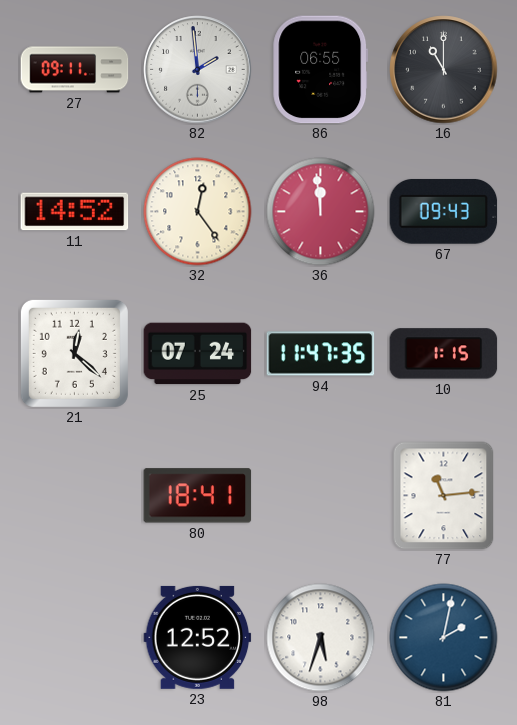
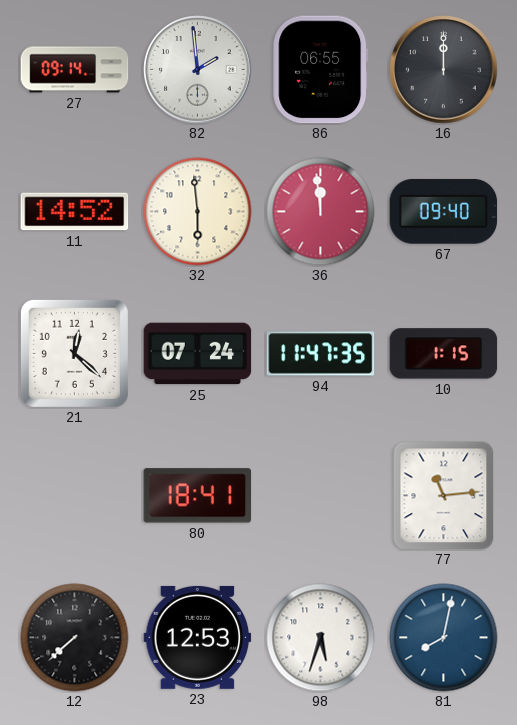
27: 09:11 -> 09:14 (75, 70)
16: 11:00 -> 12:00 (444, 70)
32: 12:24 -> 5:59 (198, 212)
67: 09:43 -> 09:40 (444, 211)
12: none -> 7:38 (75, 638)
23: 12:52 -> 12:53 (198, 637)
81: 2:02 -> 8:02 (444, 638)
